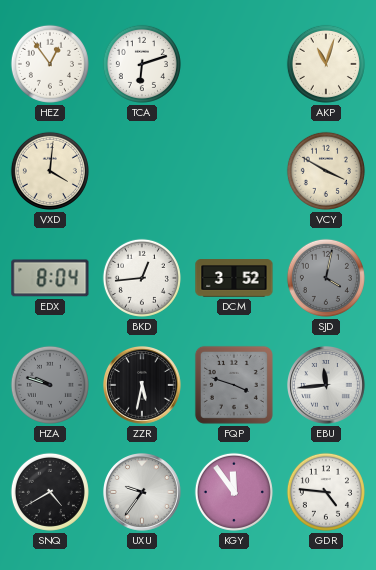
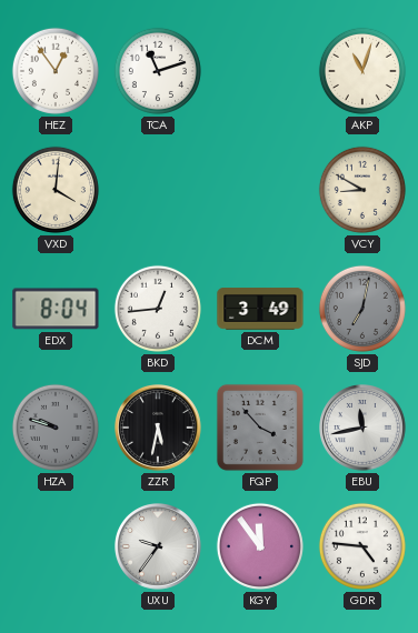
TCA: 6:12 -> 11:12 (158, 71)
VCY: 3:50 -> 8:50 (362, 190)
DCM: 3:52 -> 3:49 (260, 309)
SJD: 4:02 -> 7:02 (362, 309)
FQP: 3:48 -> 3:53 (260, 428)
EBU: 11:44 -> 11:43 (364, 429)
SNQ: 4:40 -> none (50, 492)
